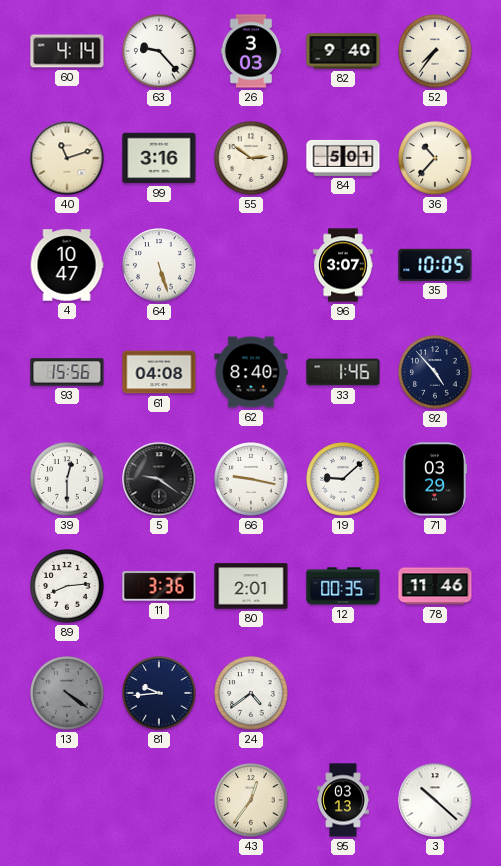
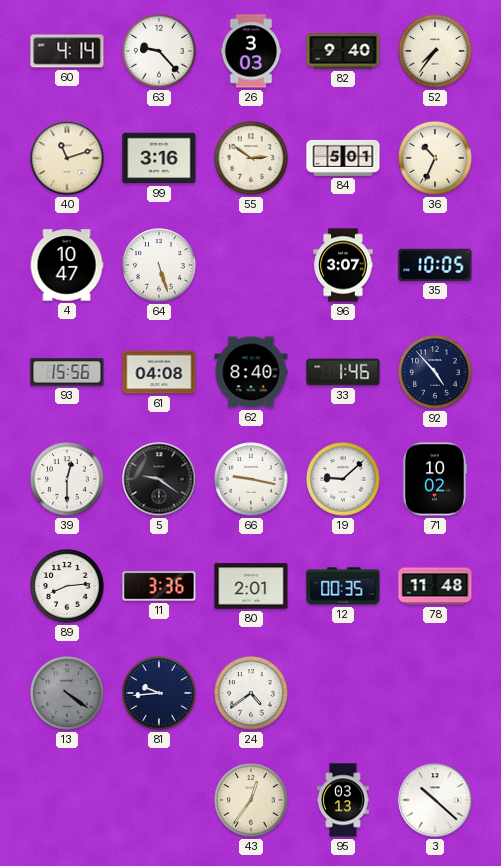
36: 10:37 -> 10:34 (435, 158)
71: 03:29 -> 10:02 (435, 479)
78: 11:46 -> 11:48 (435, 586)
